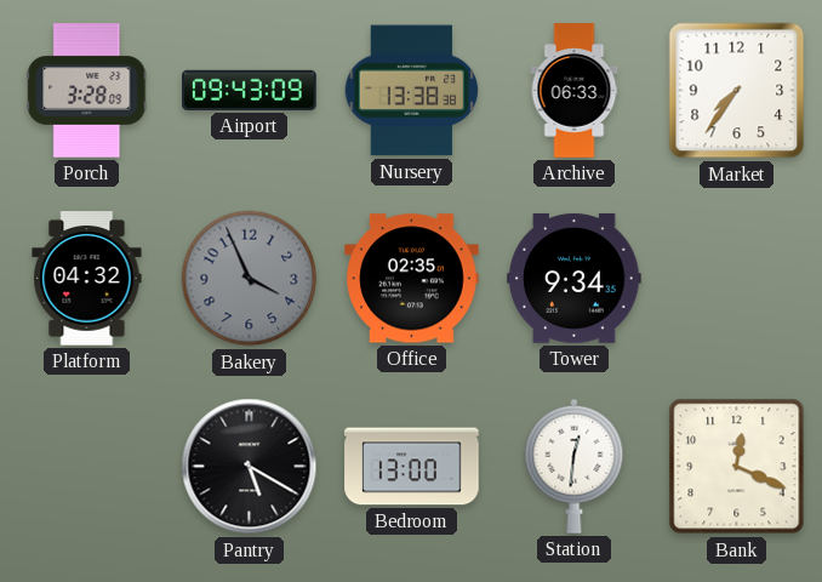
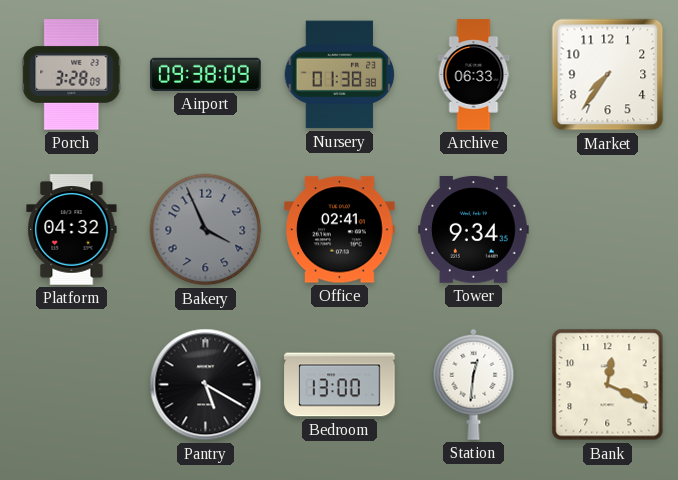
Airport: 09:43 -> 09:38 (206, 74)
Nursery: 13:38 -> 01:38 (340, 75)
Office: 02:35 -> 02:41 (340, 230)
